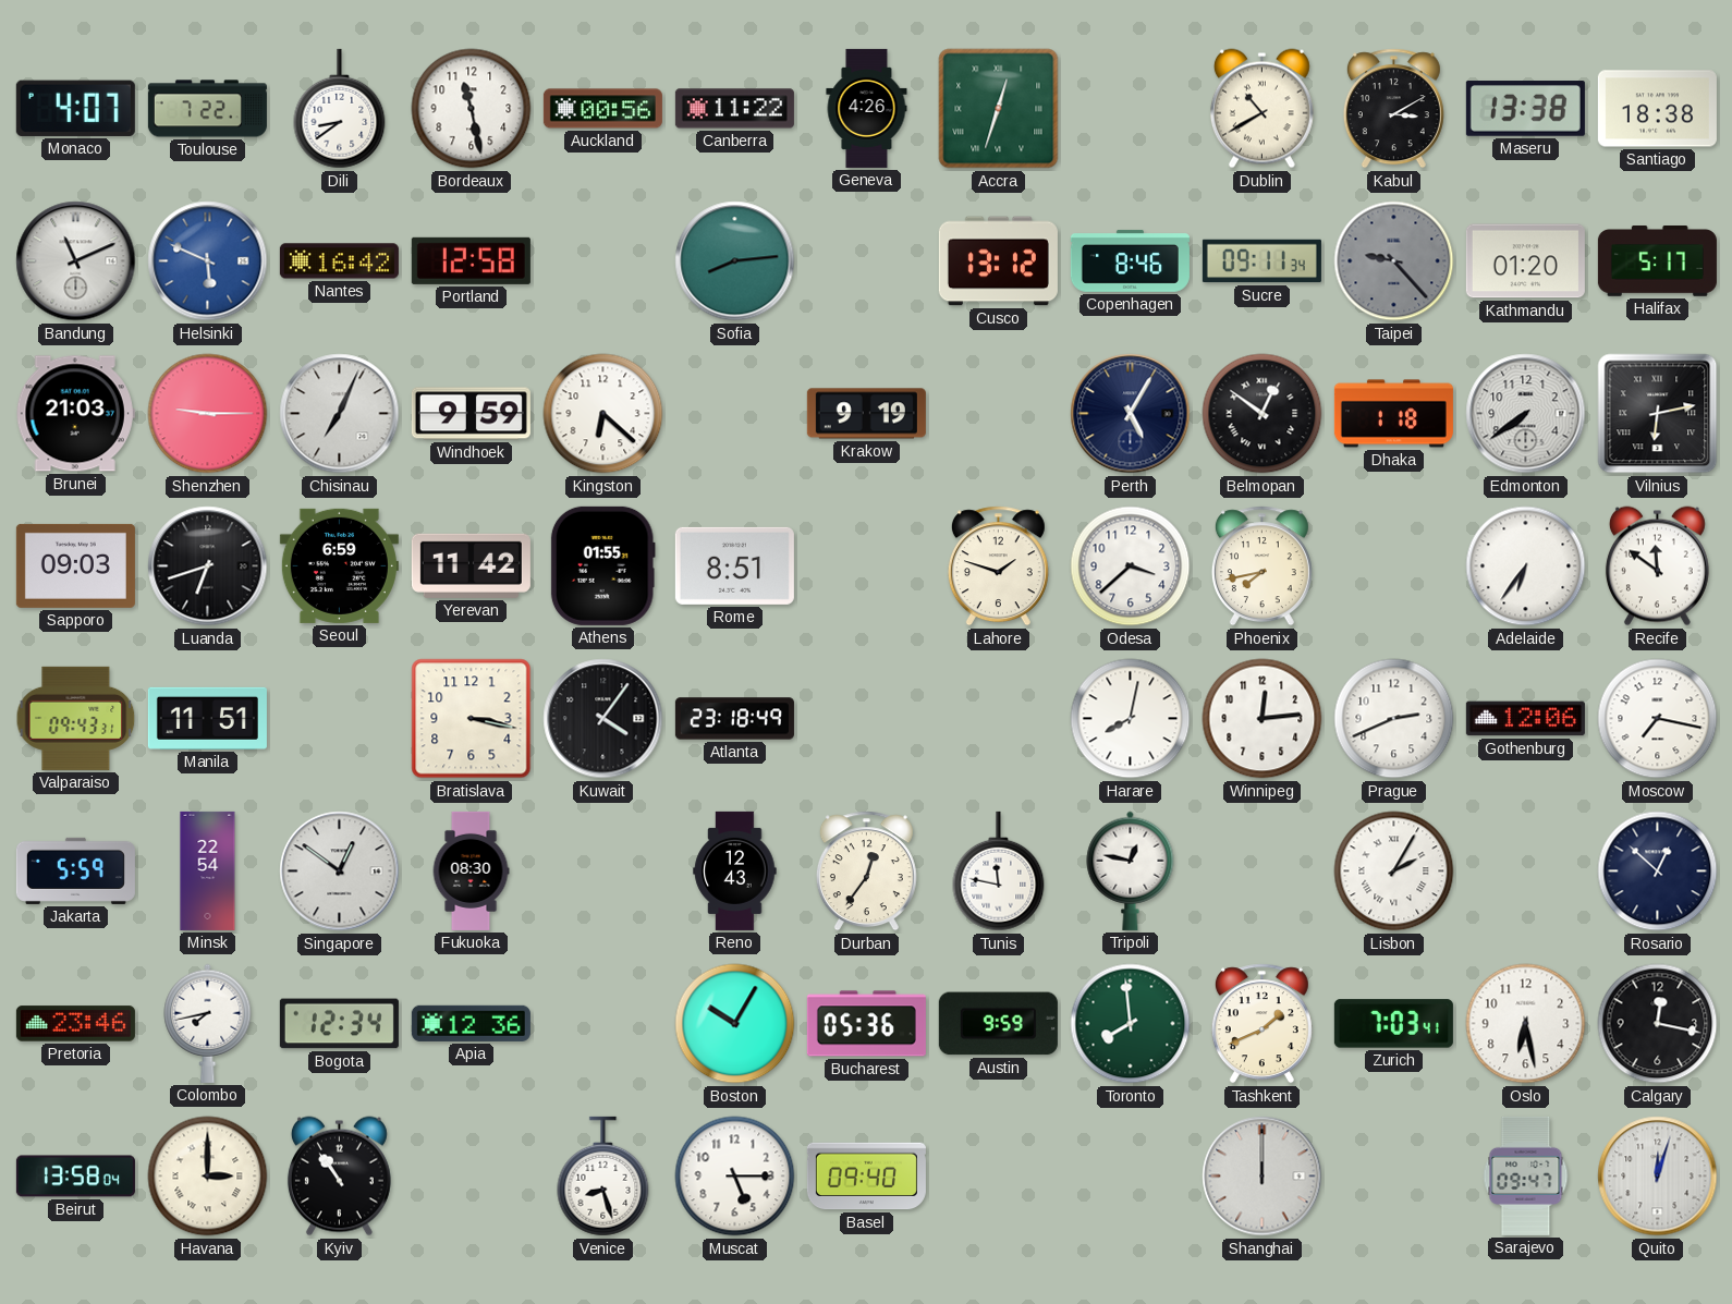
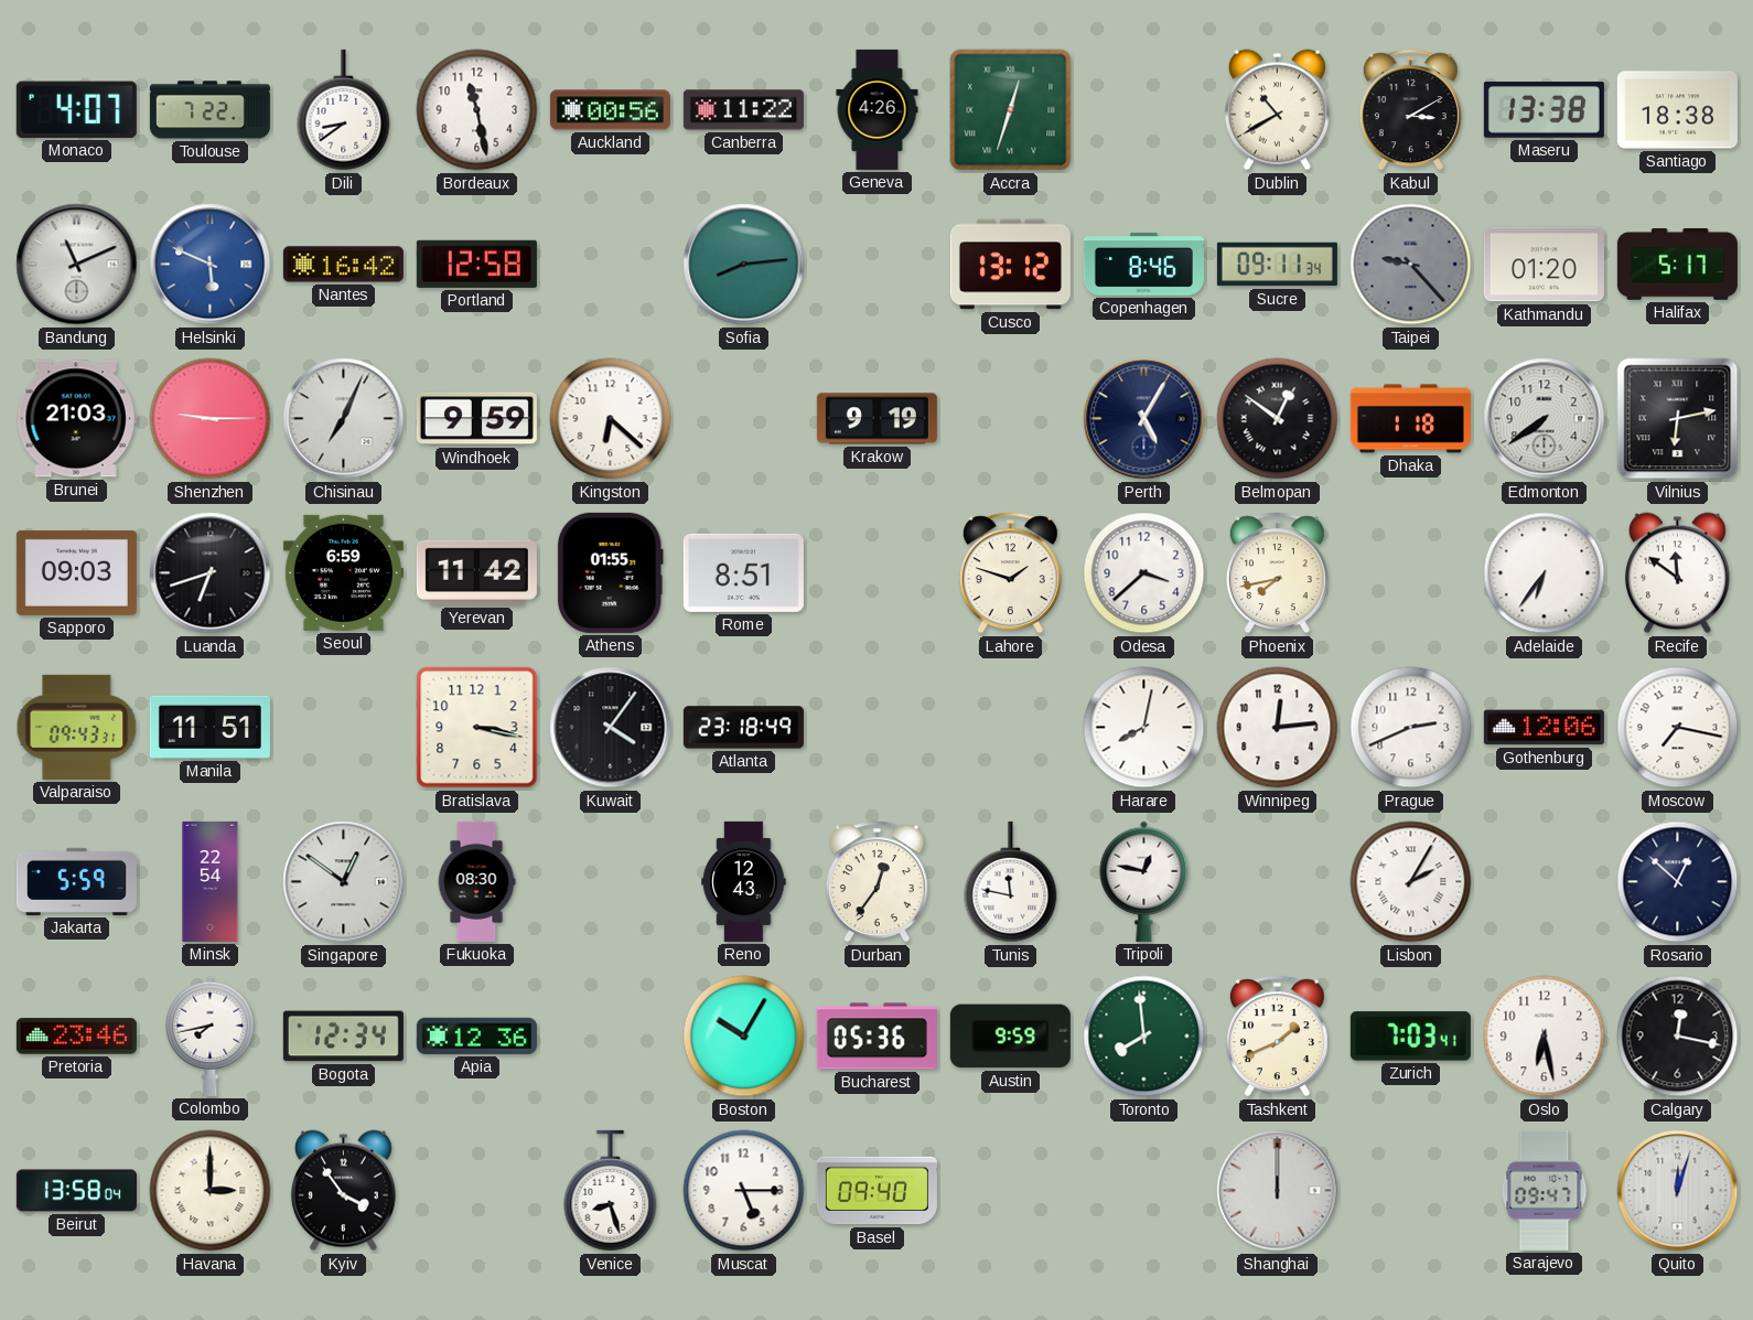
Kyiv: 10:54 -> 3:54 (343, 1191)
